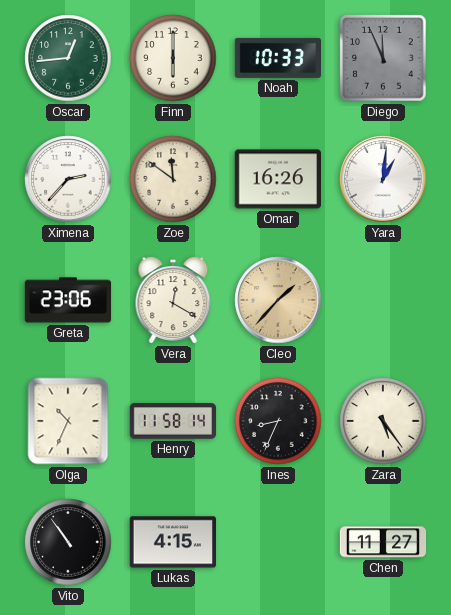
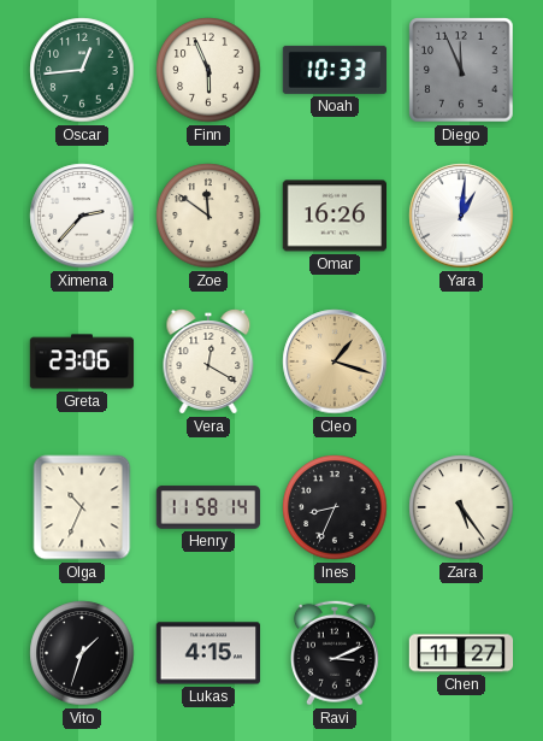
Finn: 6:00 -> 5:56 (208, 70)
Cleo: 1:37 -> 1:18 (335, 361)
Vito: 10:54 -> 1:33 (82, 653)
Ravi: none -> 3:11 (335, 653)
